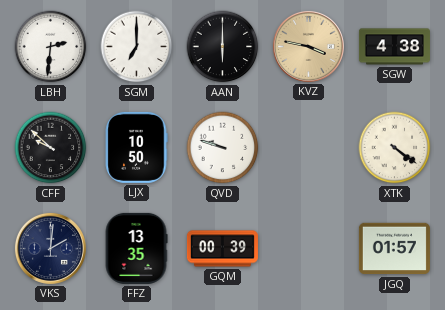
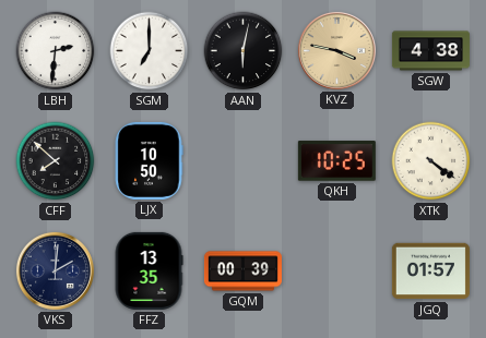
AAN: 6:00 -> 6:02 (244, 51)
CFF: 9:52 -> 7:52 (56, 161)
QVD: 9:48 -> none (223, 148)
QKH: none -> 10:25 (336, 161)
